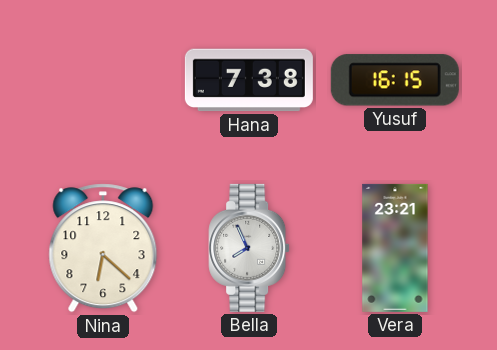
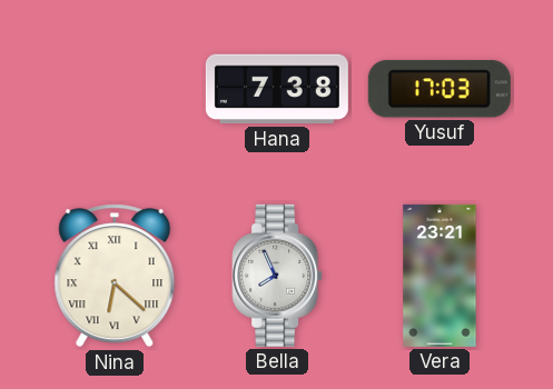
Yusuf: 16:15 -> 17:03 (440, 89)
Nina numerals: Arabic -> Roman (115, 276)
